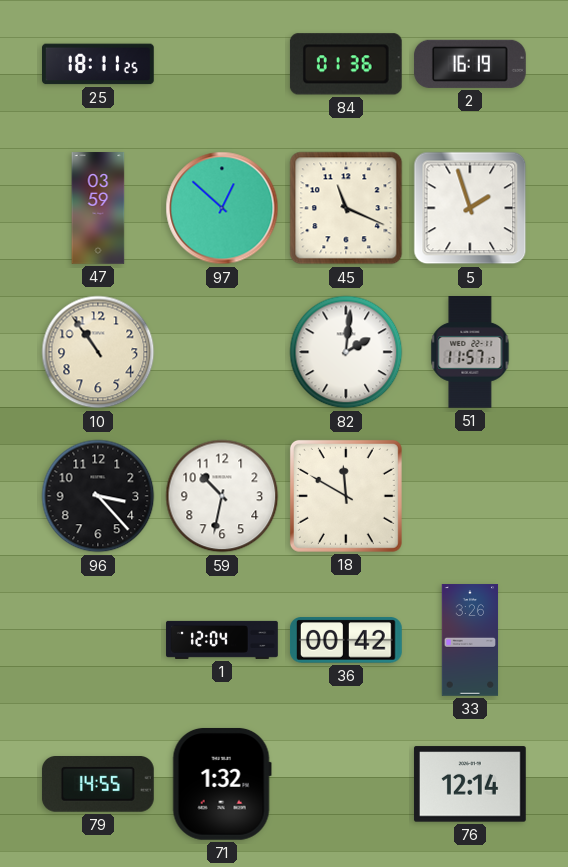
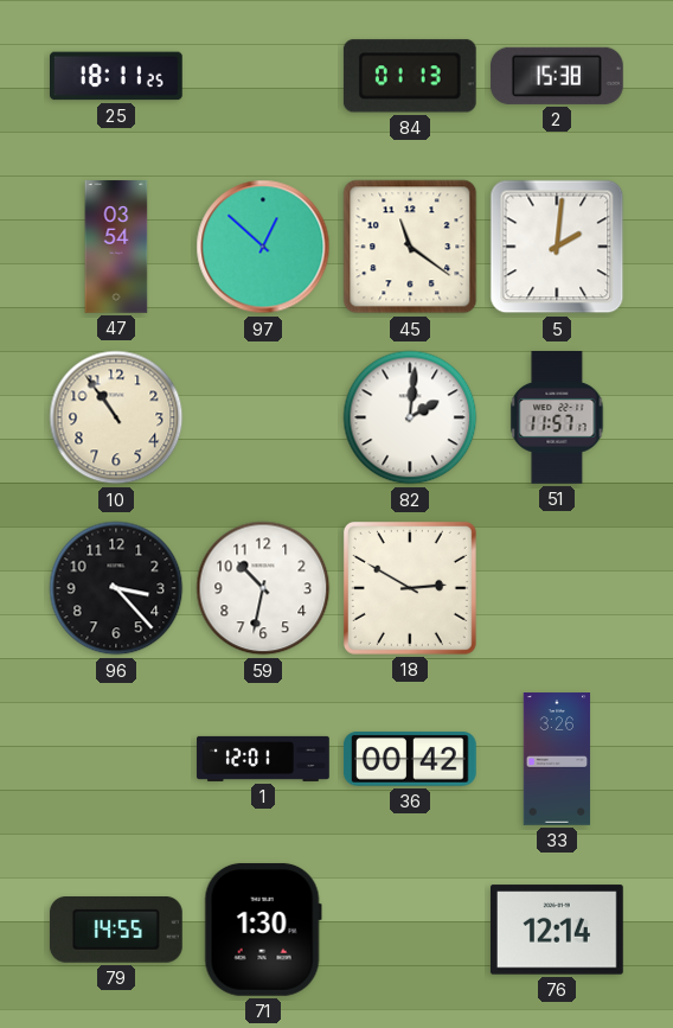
84: 01:36 -> 01:13 (410, 76)
2: 16:19 -> 15:38 (557, 76)
47: 03:59 -> 03:54 (116, 247)
45: 11:19 -> 11:21 (410, 247)
5: 1:57 -> 2:01 (557, 247)
18: 11:50 -> 2:50 (410, 588)
1: 12:04 -> 12:01 (263, 759)
71: 1:32 -> 1:30 (263, 930)
